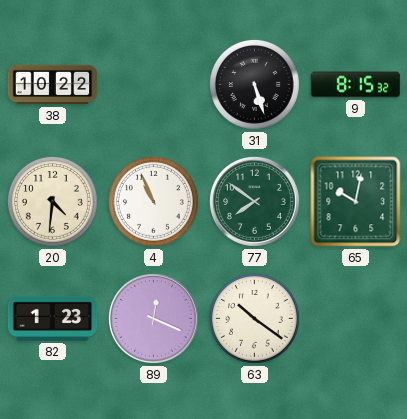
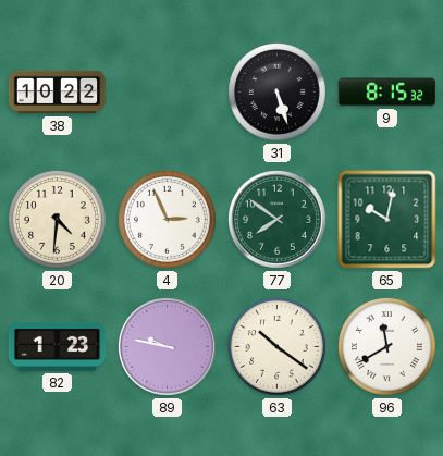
4: 10:56 -> 2:56 (168, 220)
89: 12:19 -> 9:47 (167, 346)
96: none -> 11:40 (387, 347)
